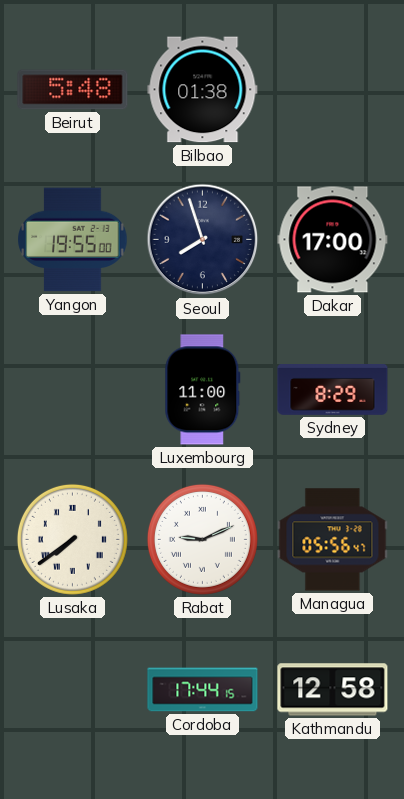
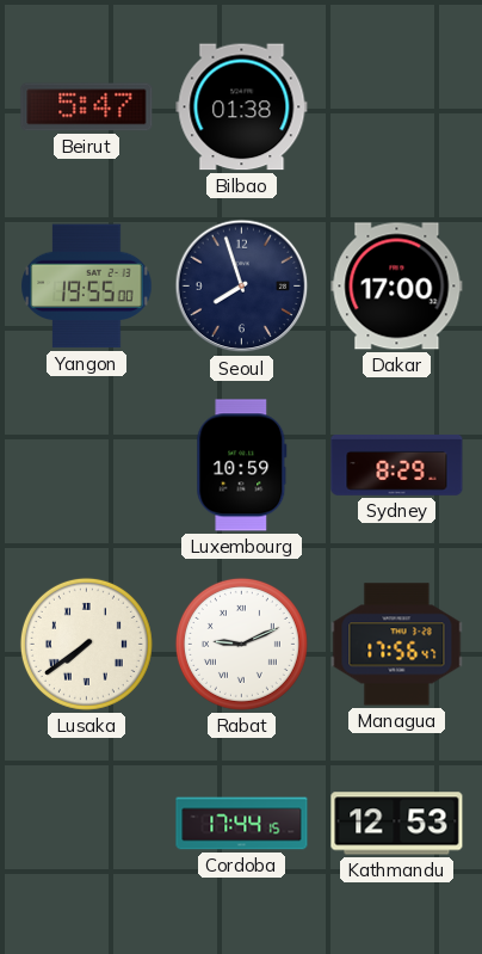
Beirut: 5:48 -> 5:47 (87, 107)
Luxembourg: 11:00 -> 10:59 (242, 466)
Managua: 05:56 -> 17:56 (397, 645)
Kathmandu: 12:58 -> 12:53 (397, 824)
